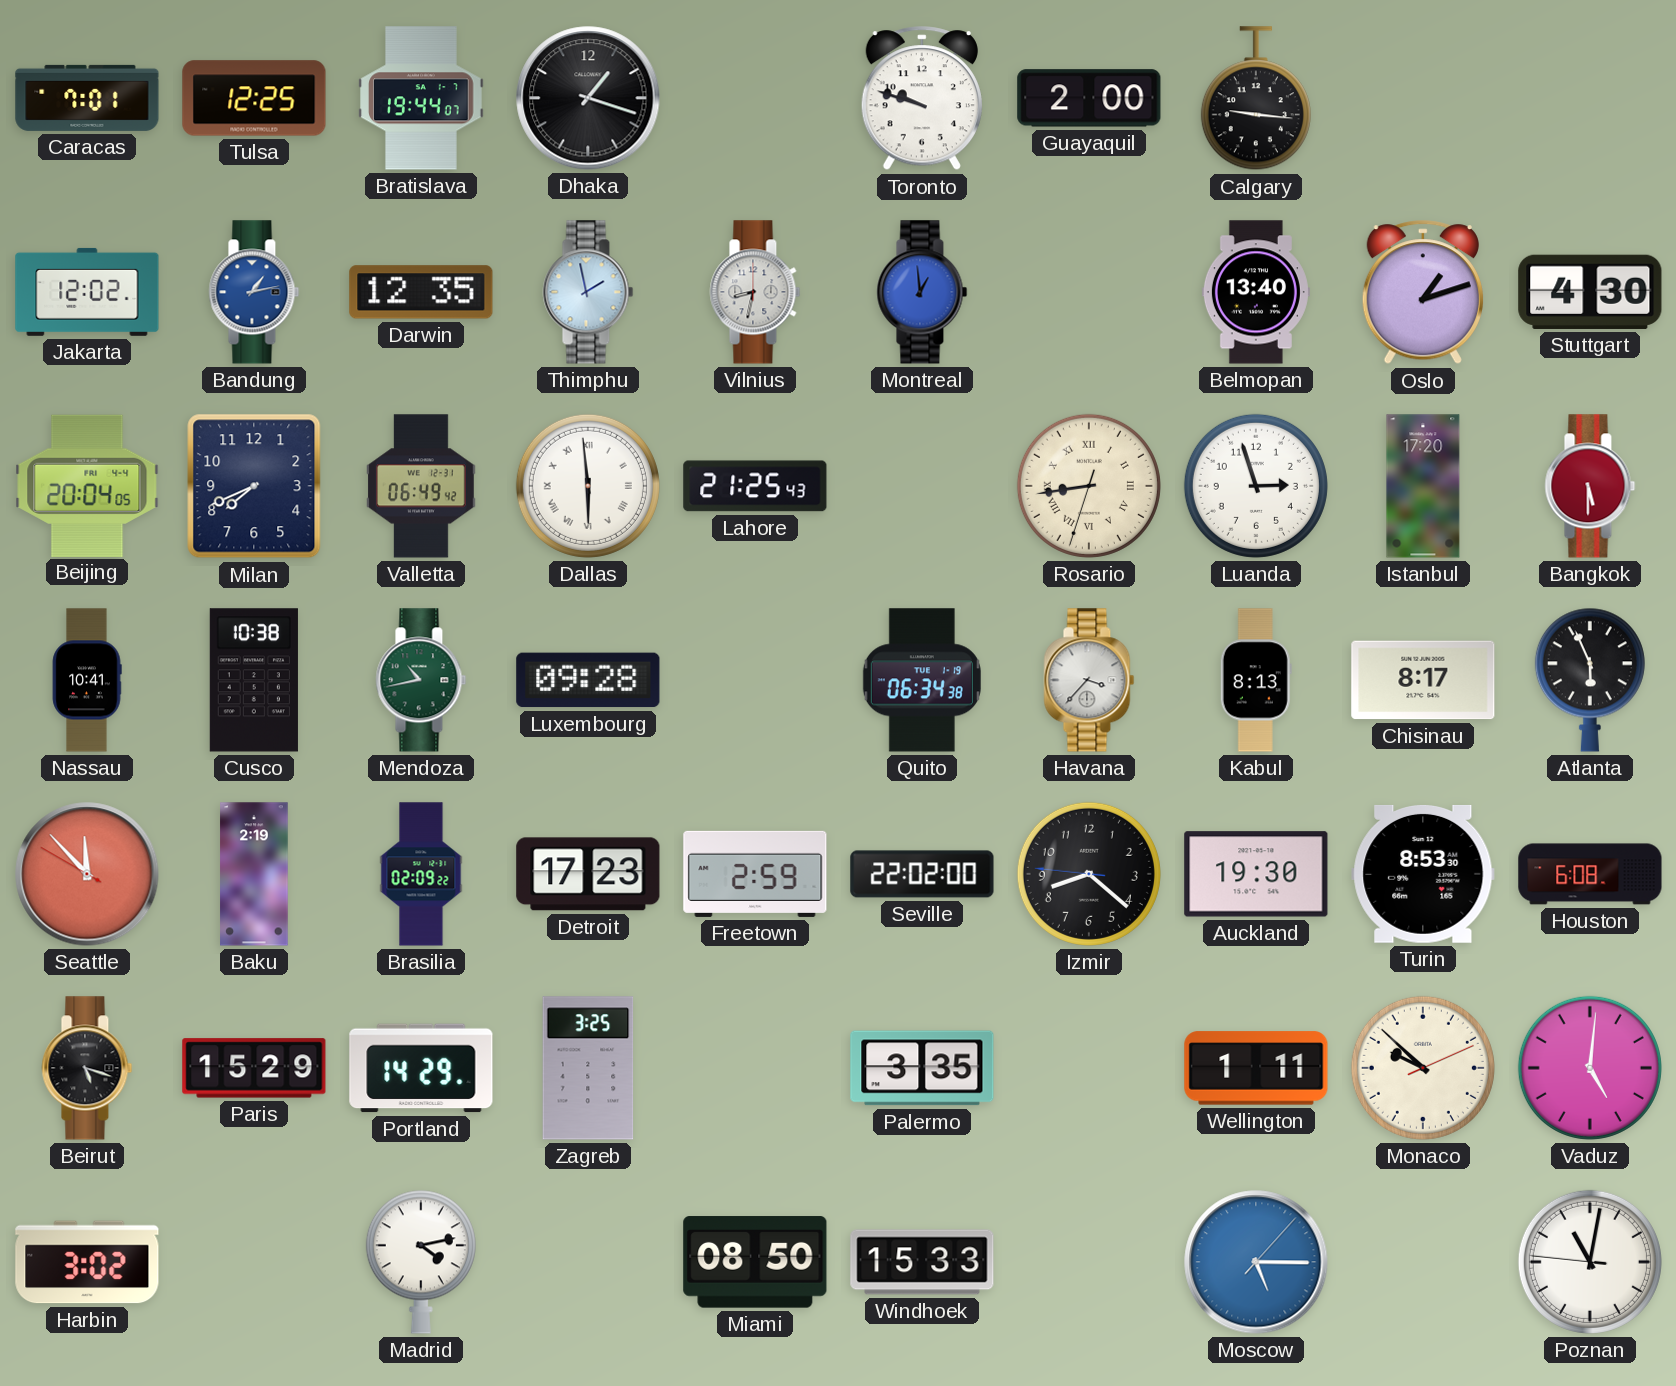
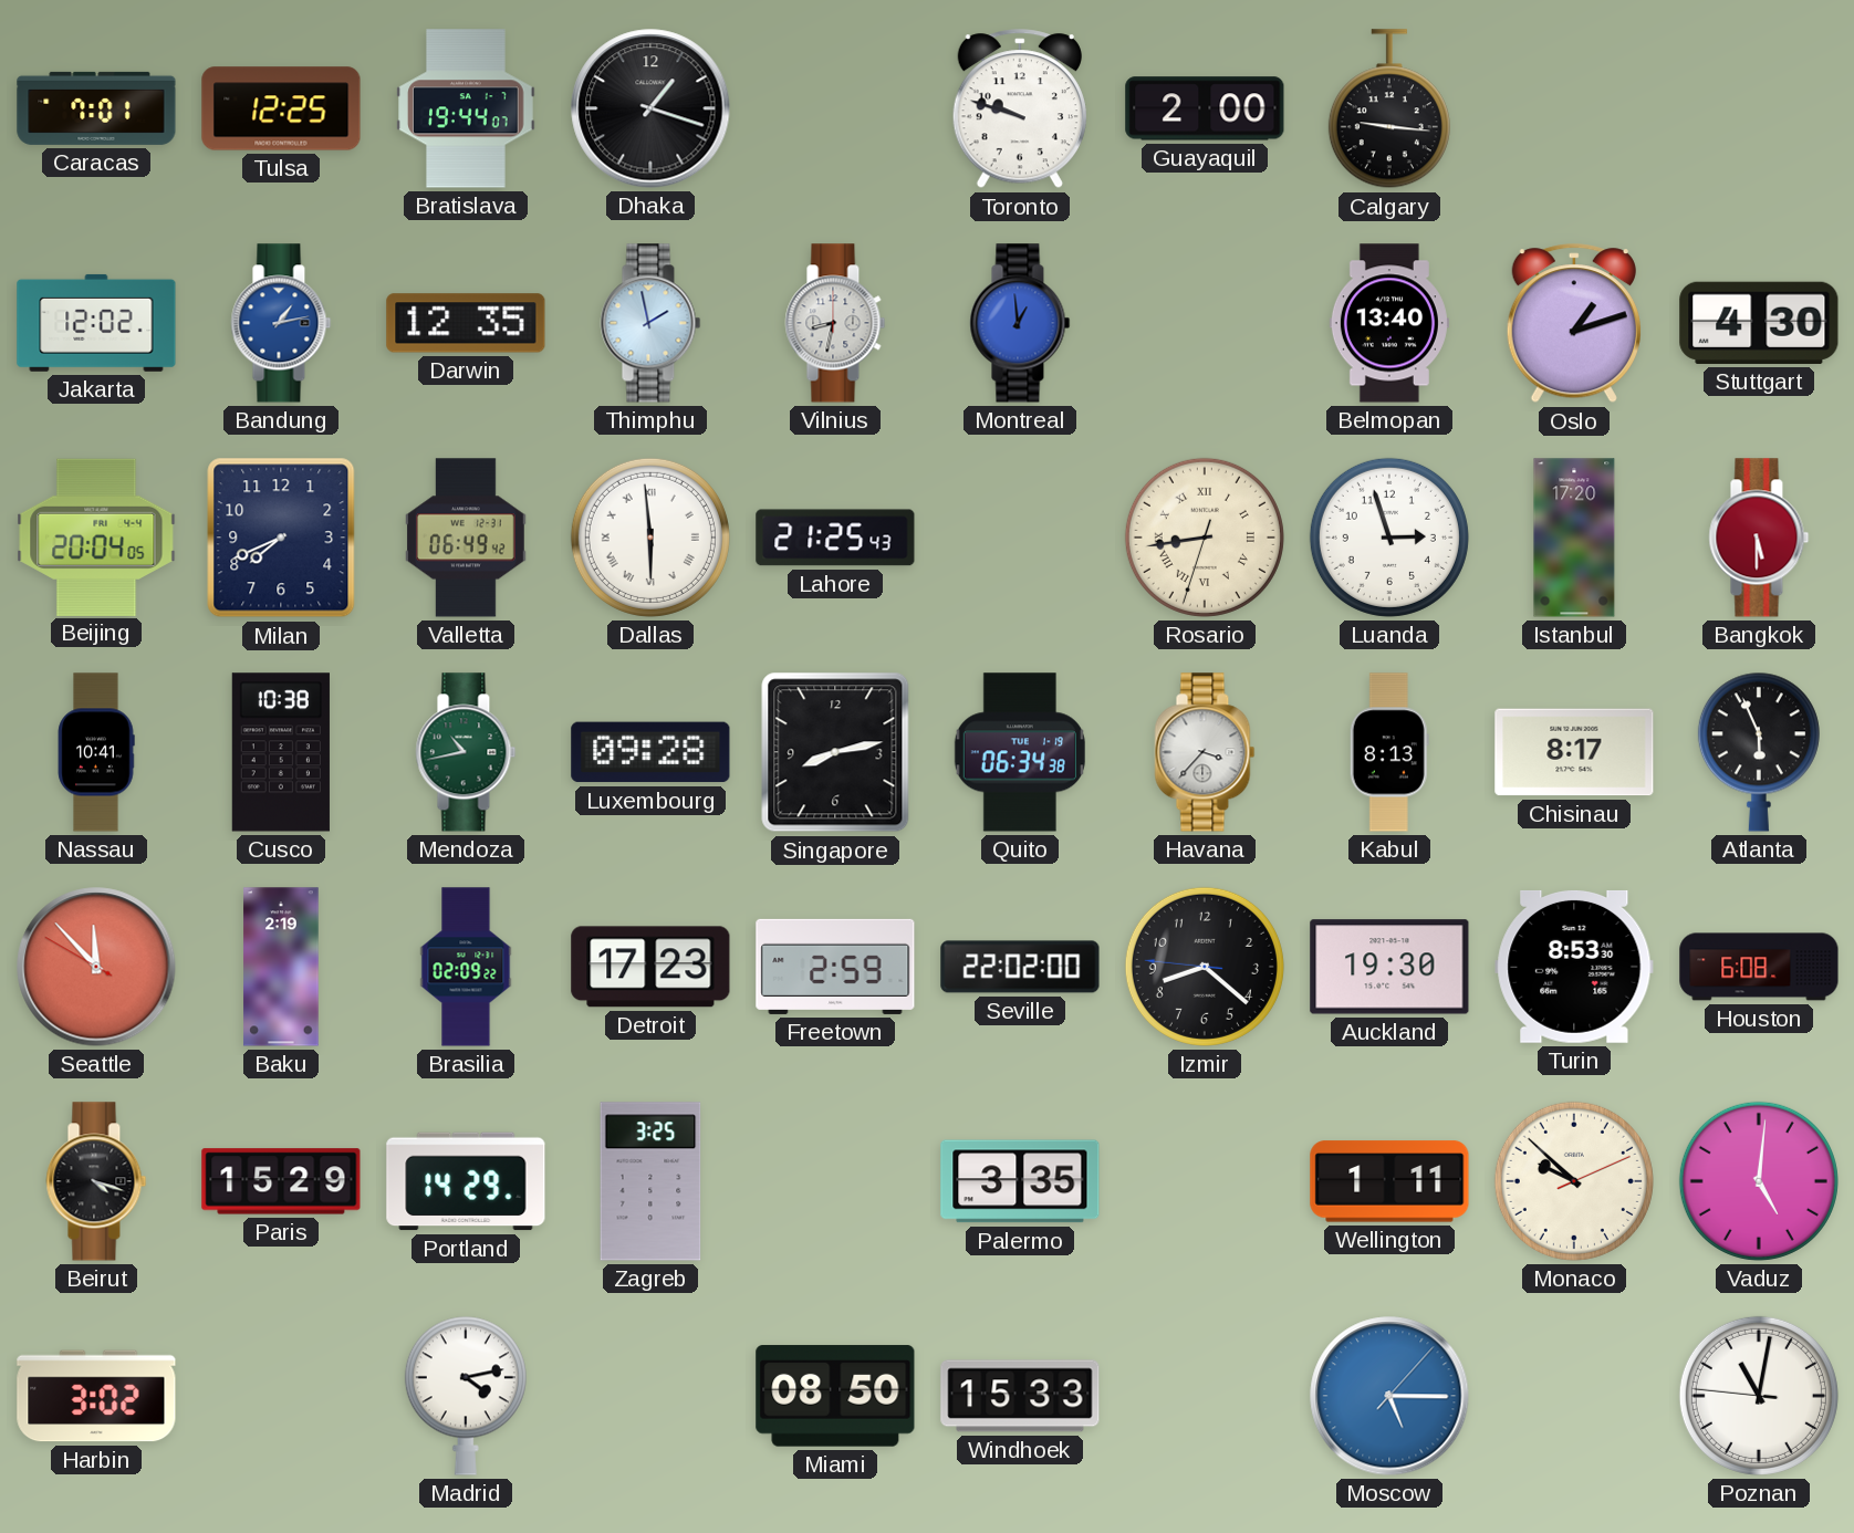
Singapore: none -> 8:13 (835, 752)
Beirut: 5:18 -> 4:18 (96, 1181)
